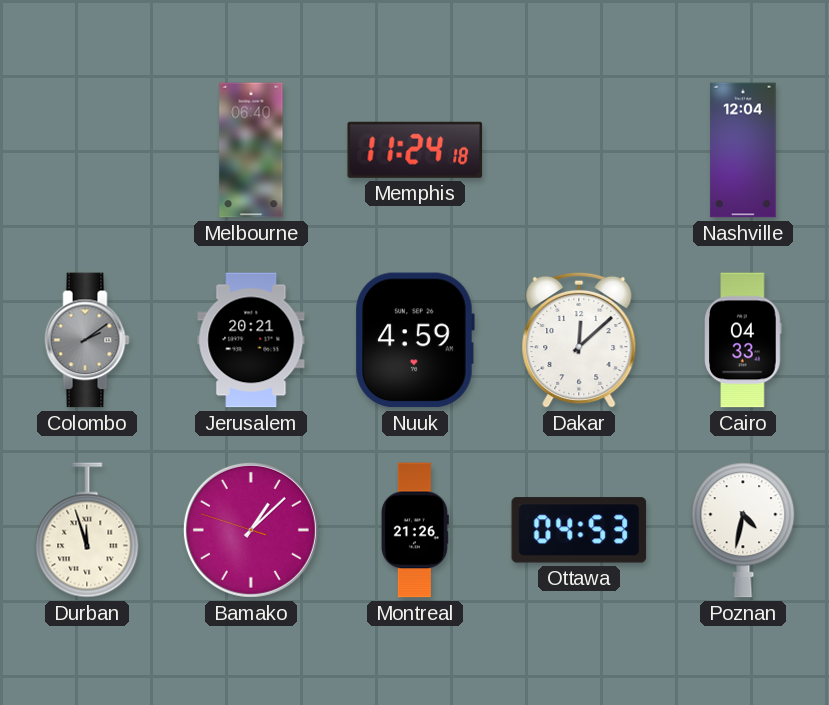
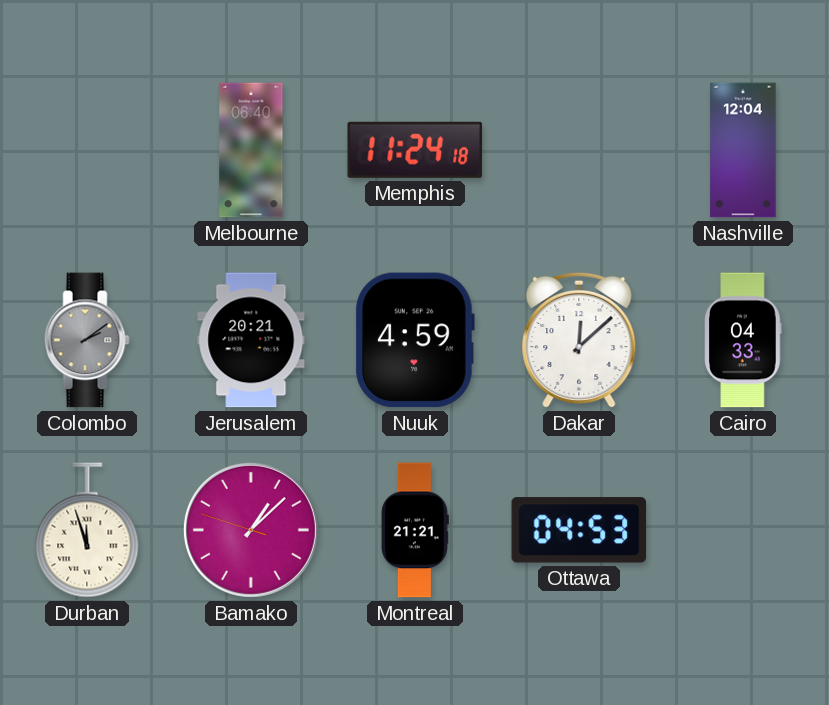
Montreal: 21:26 -> 21:21 (415, 530)
Poznan: 4:32 -> none (743, 530)
